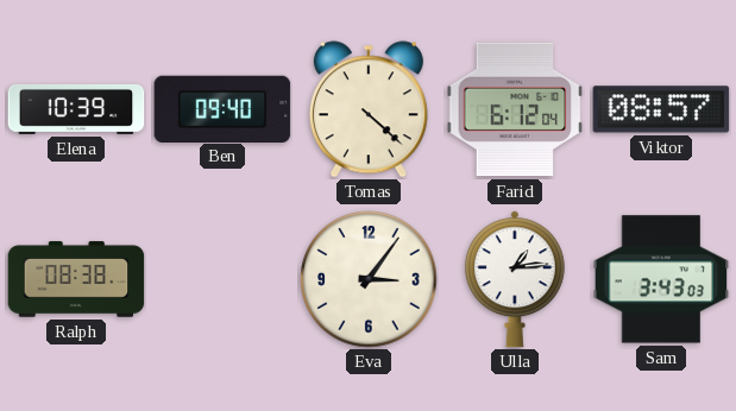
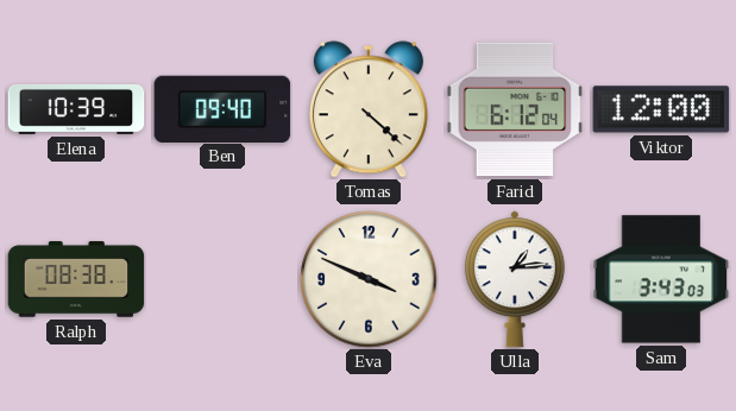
Viktor: 08:57 -> 12:00 (661, 109)
Eva: 3:06 -> 3:49 (369, 279)
